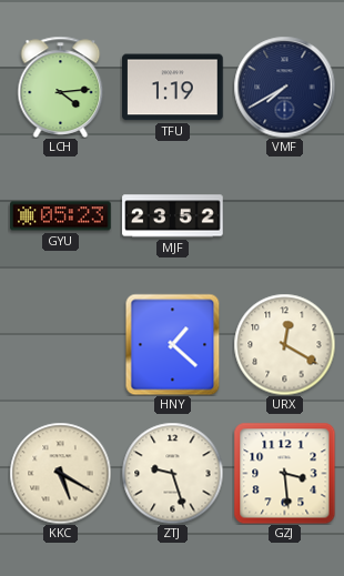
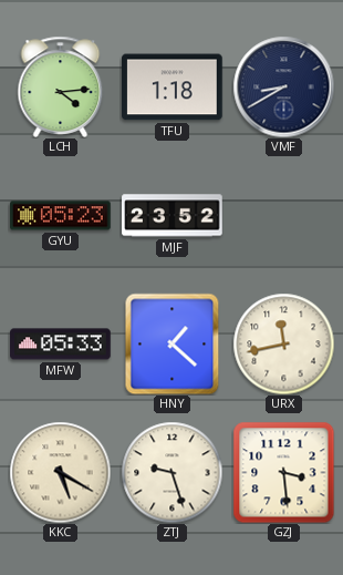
TFU: 1:19 -> 1:18 (173, 88)
VMF: 7:40 -> 8:40 (283, 86)
MFW: none -> 05:33 (61, 345)
URX: 12:20 -> 11:43 (283, 343)
